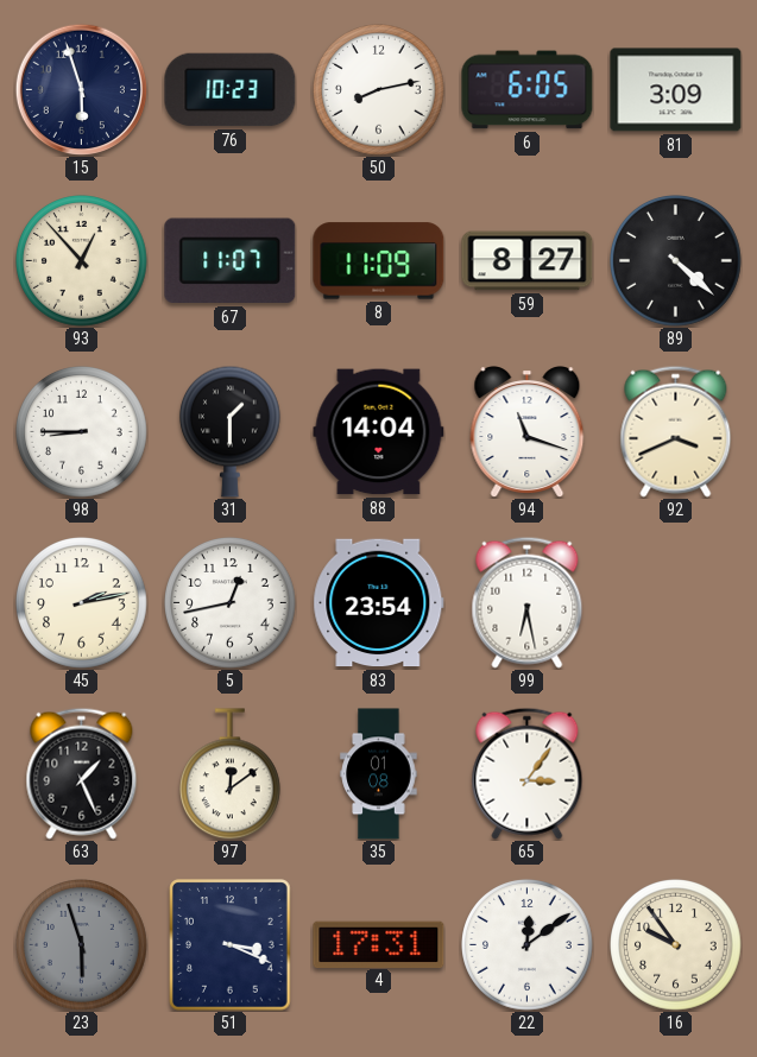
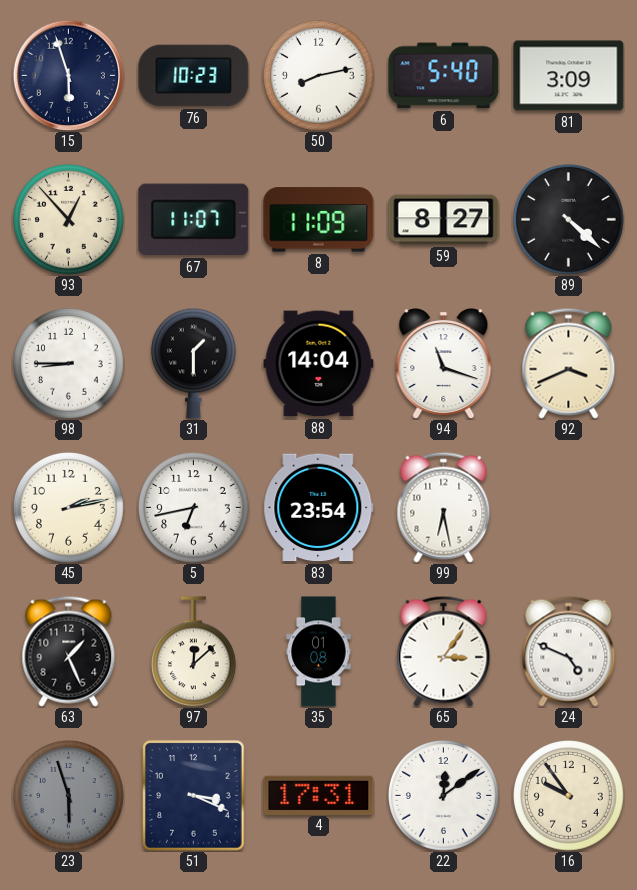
6: 6:05 -> 5:40 (444, 76)
5: 12:43 -> 6:43 (194, 508)
97: 12:09 -> 12:08 (194, 652)
24: none -> 4:49 (569, 651)
